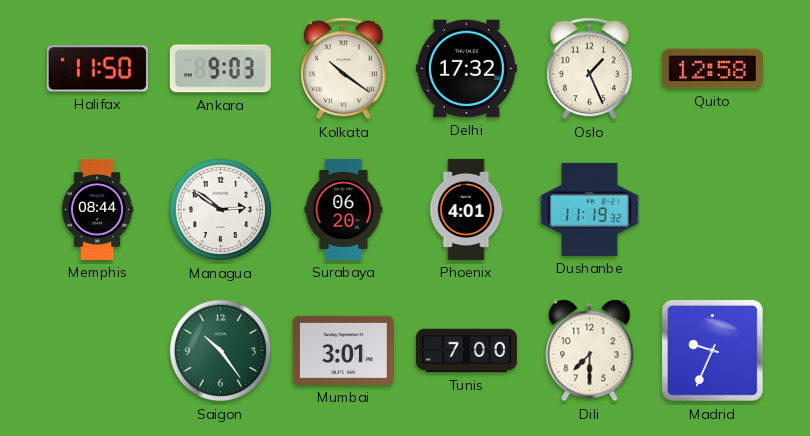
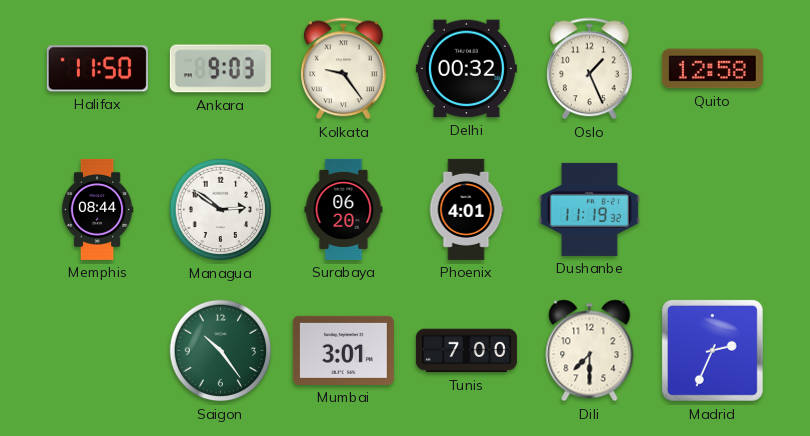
Kolkata: 10:21 -> 9:24 (344, 69)
Delhi: 17:32 -> 00:32 (466, 69)
Madrid: 9:34 -> 2:34 (712, 350)
